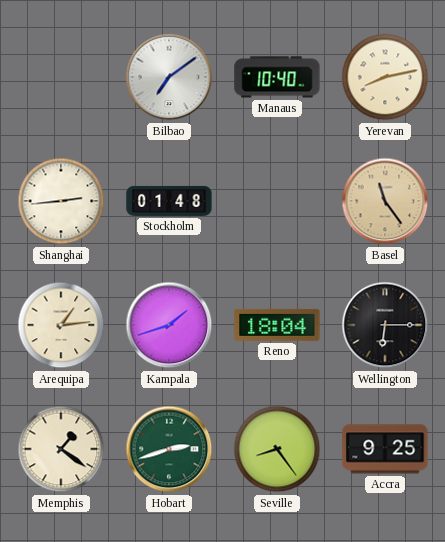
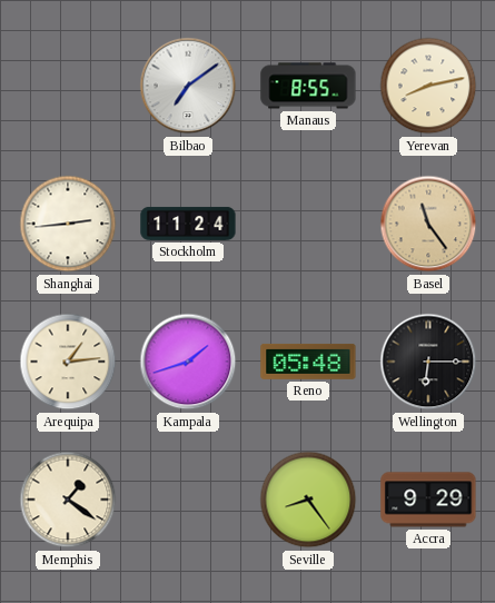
Manaus: 10:40 -> 8:55 (308, 86)
Stockholm: 01:48 -> 11:24 (188, 224)
Reno: 18:04 -> 05:48 (308, 362)
Hobart: 2:42 -> none (169, 449)
Accra: 9:25 -> 9:29 (428, 500)
